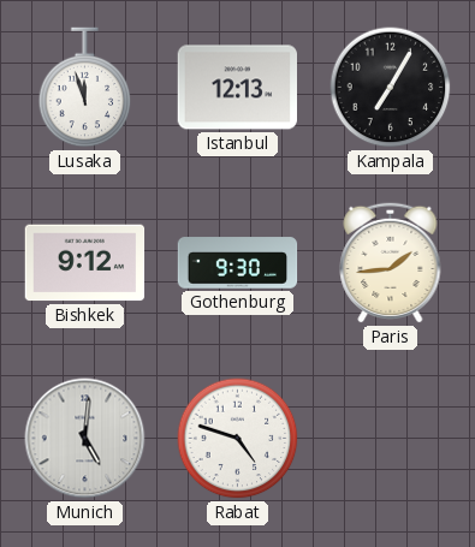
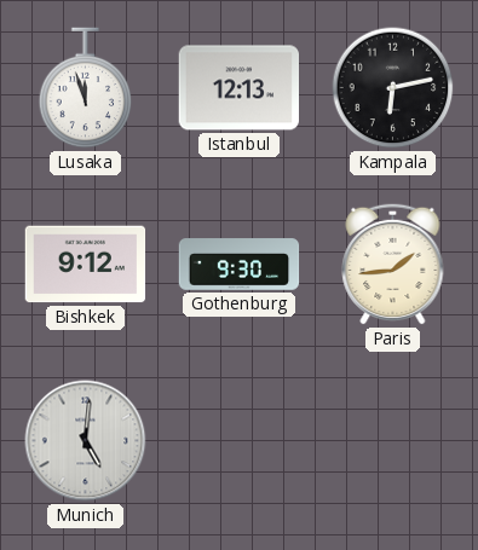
Kampala: 7:05 -> 6:13 (393, 88)
Rabat: 4:48 -> none (238, 439)
